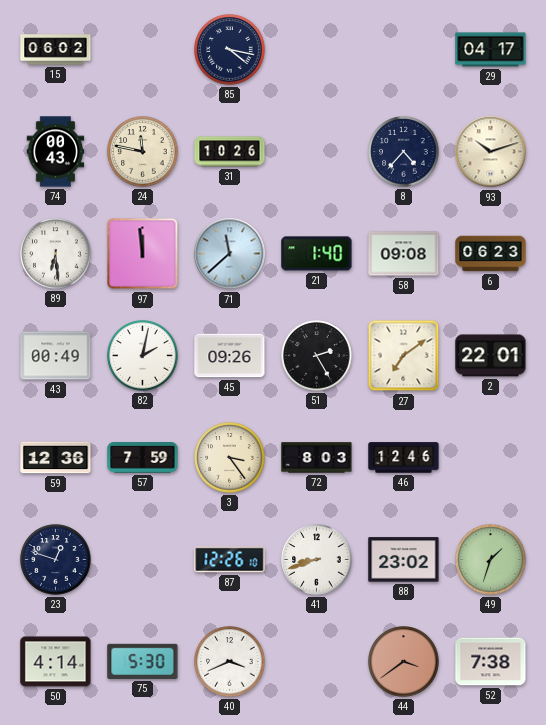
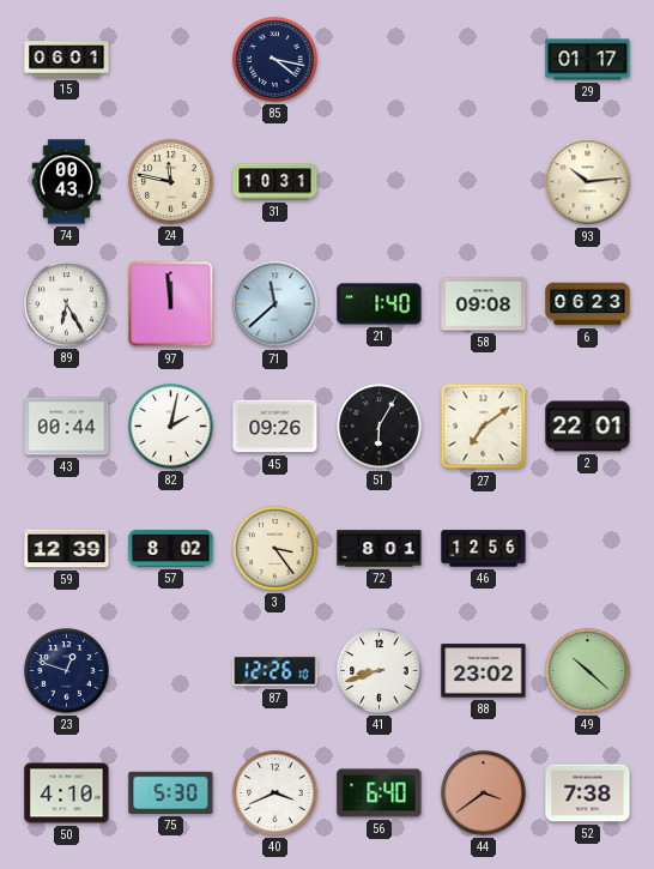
15: 06:02 -> 06:01 (67, 60)
29: 04:17 -> 01:17 (588, 60)
31: 10:26 -> 10:31 (275, 182)
8: 4:37 -> none (404, 152)
93: 10:12 -> 10:14 (588, 182)
89: 6:29 -> 6:25 (67, 304)
43: 00:49 -> 00:44 (67, 427)
51: 2:25 -> 6:05 (380, 427)
59: 12:36 -> 12:39 (67, 549)
57: 7:59 -> 8:02 (171, 549)
72: 8:03 -> 8:01 (380, 549)
46: 12:46 -> 12:56 (484, 549)
49: 1:33 -> 10:22 (588, 671)
50: 4:14 -> 4:10 (67, 793)
56: none -> 6:40 (380, 793)
